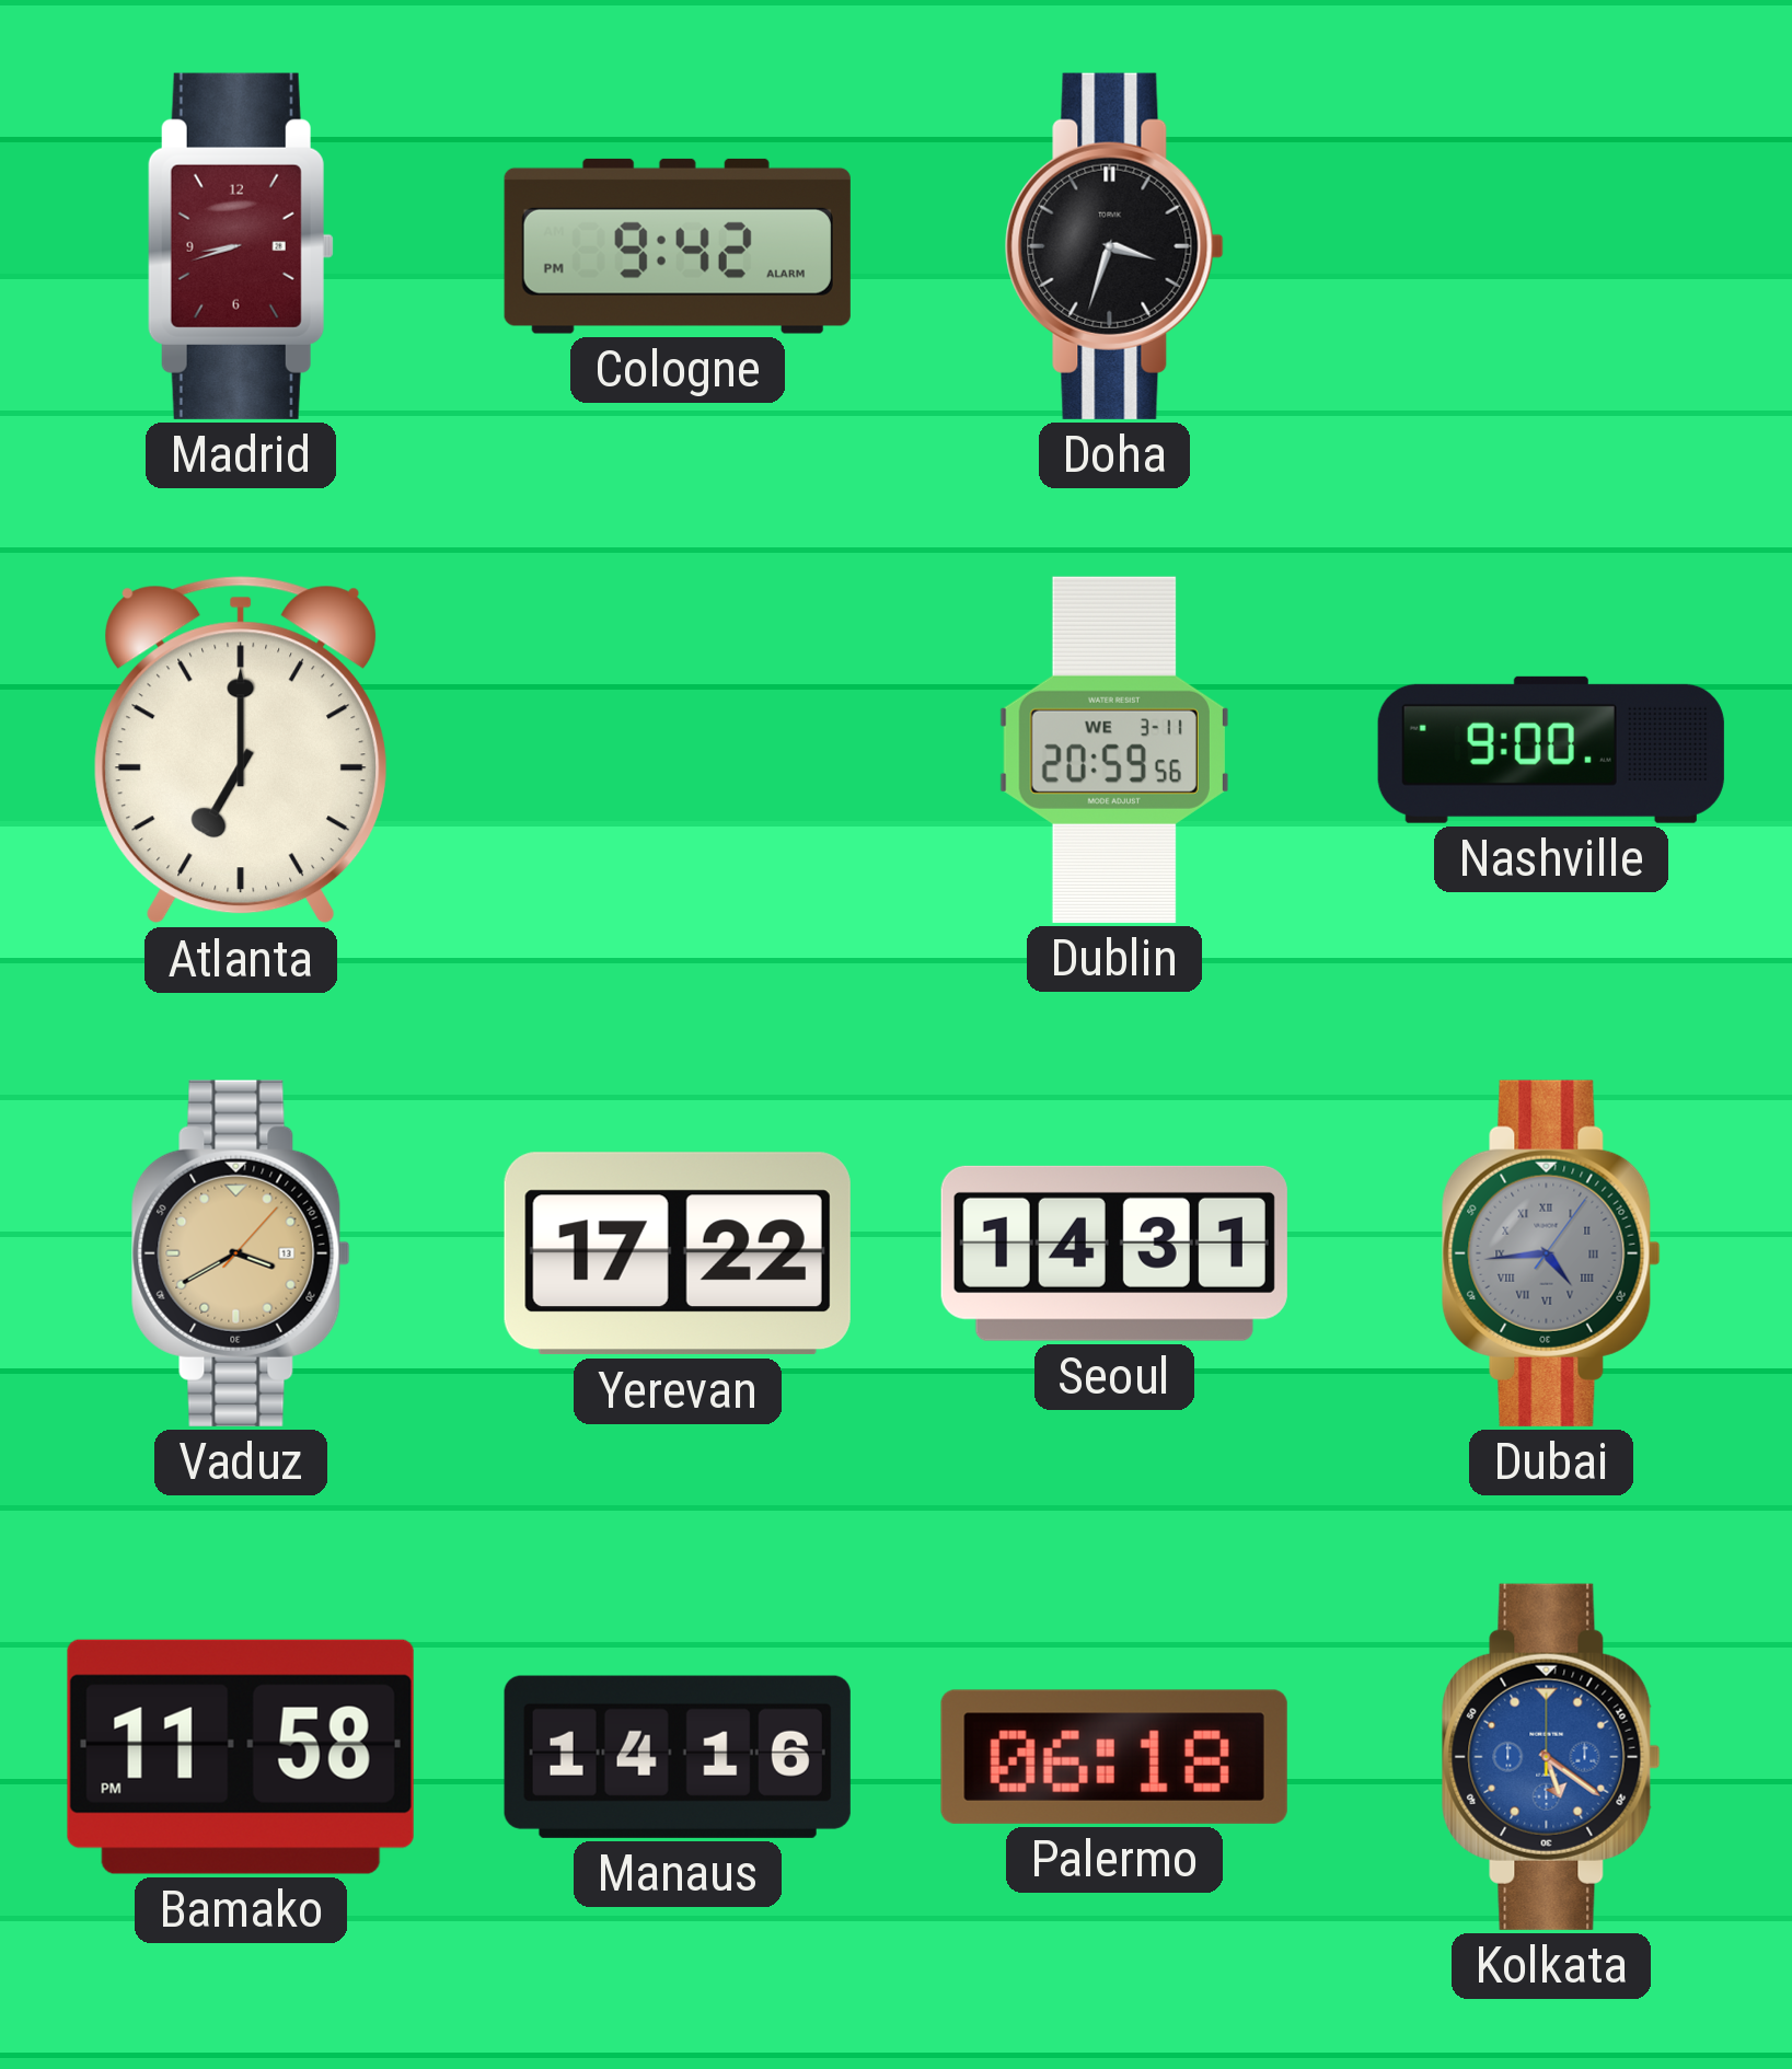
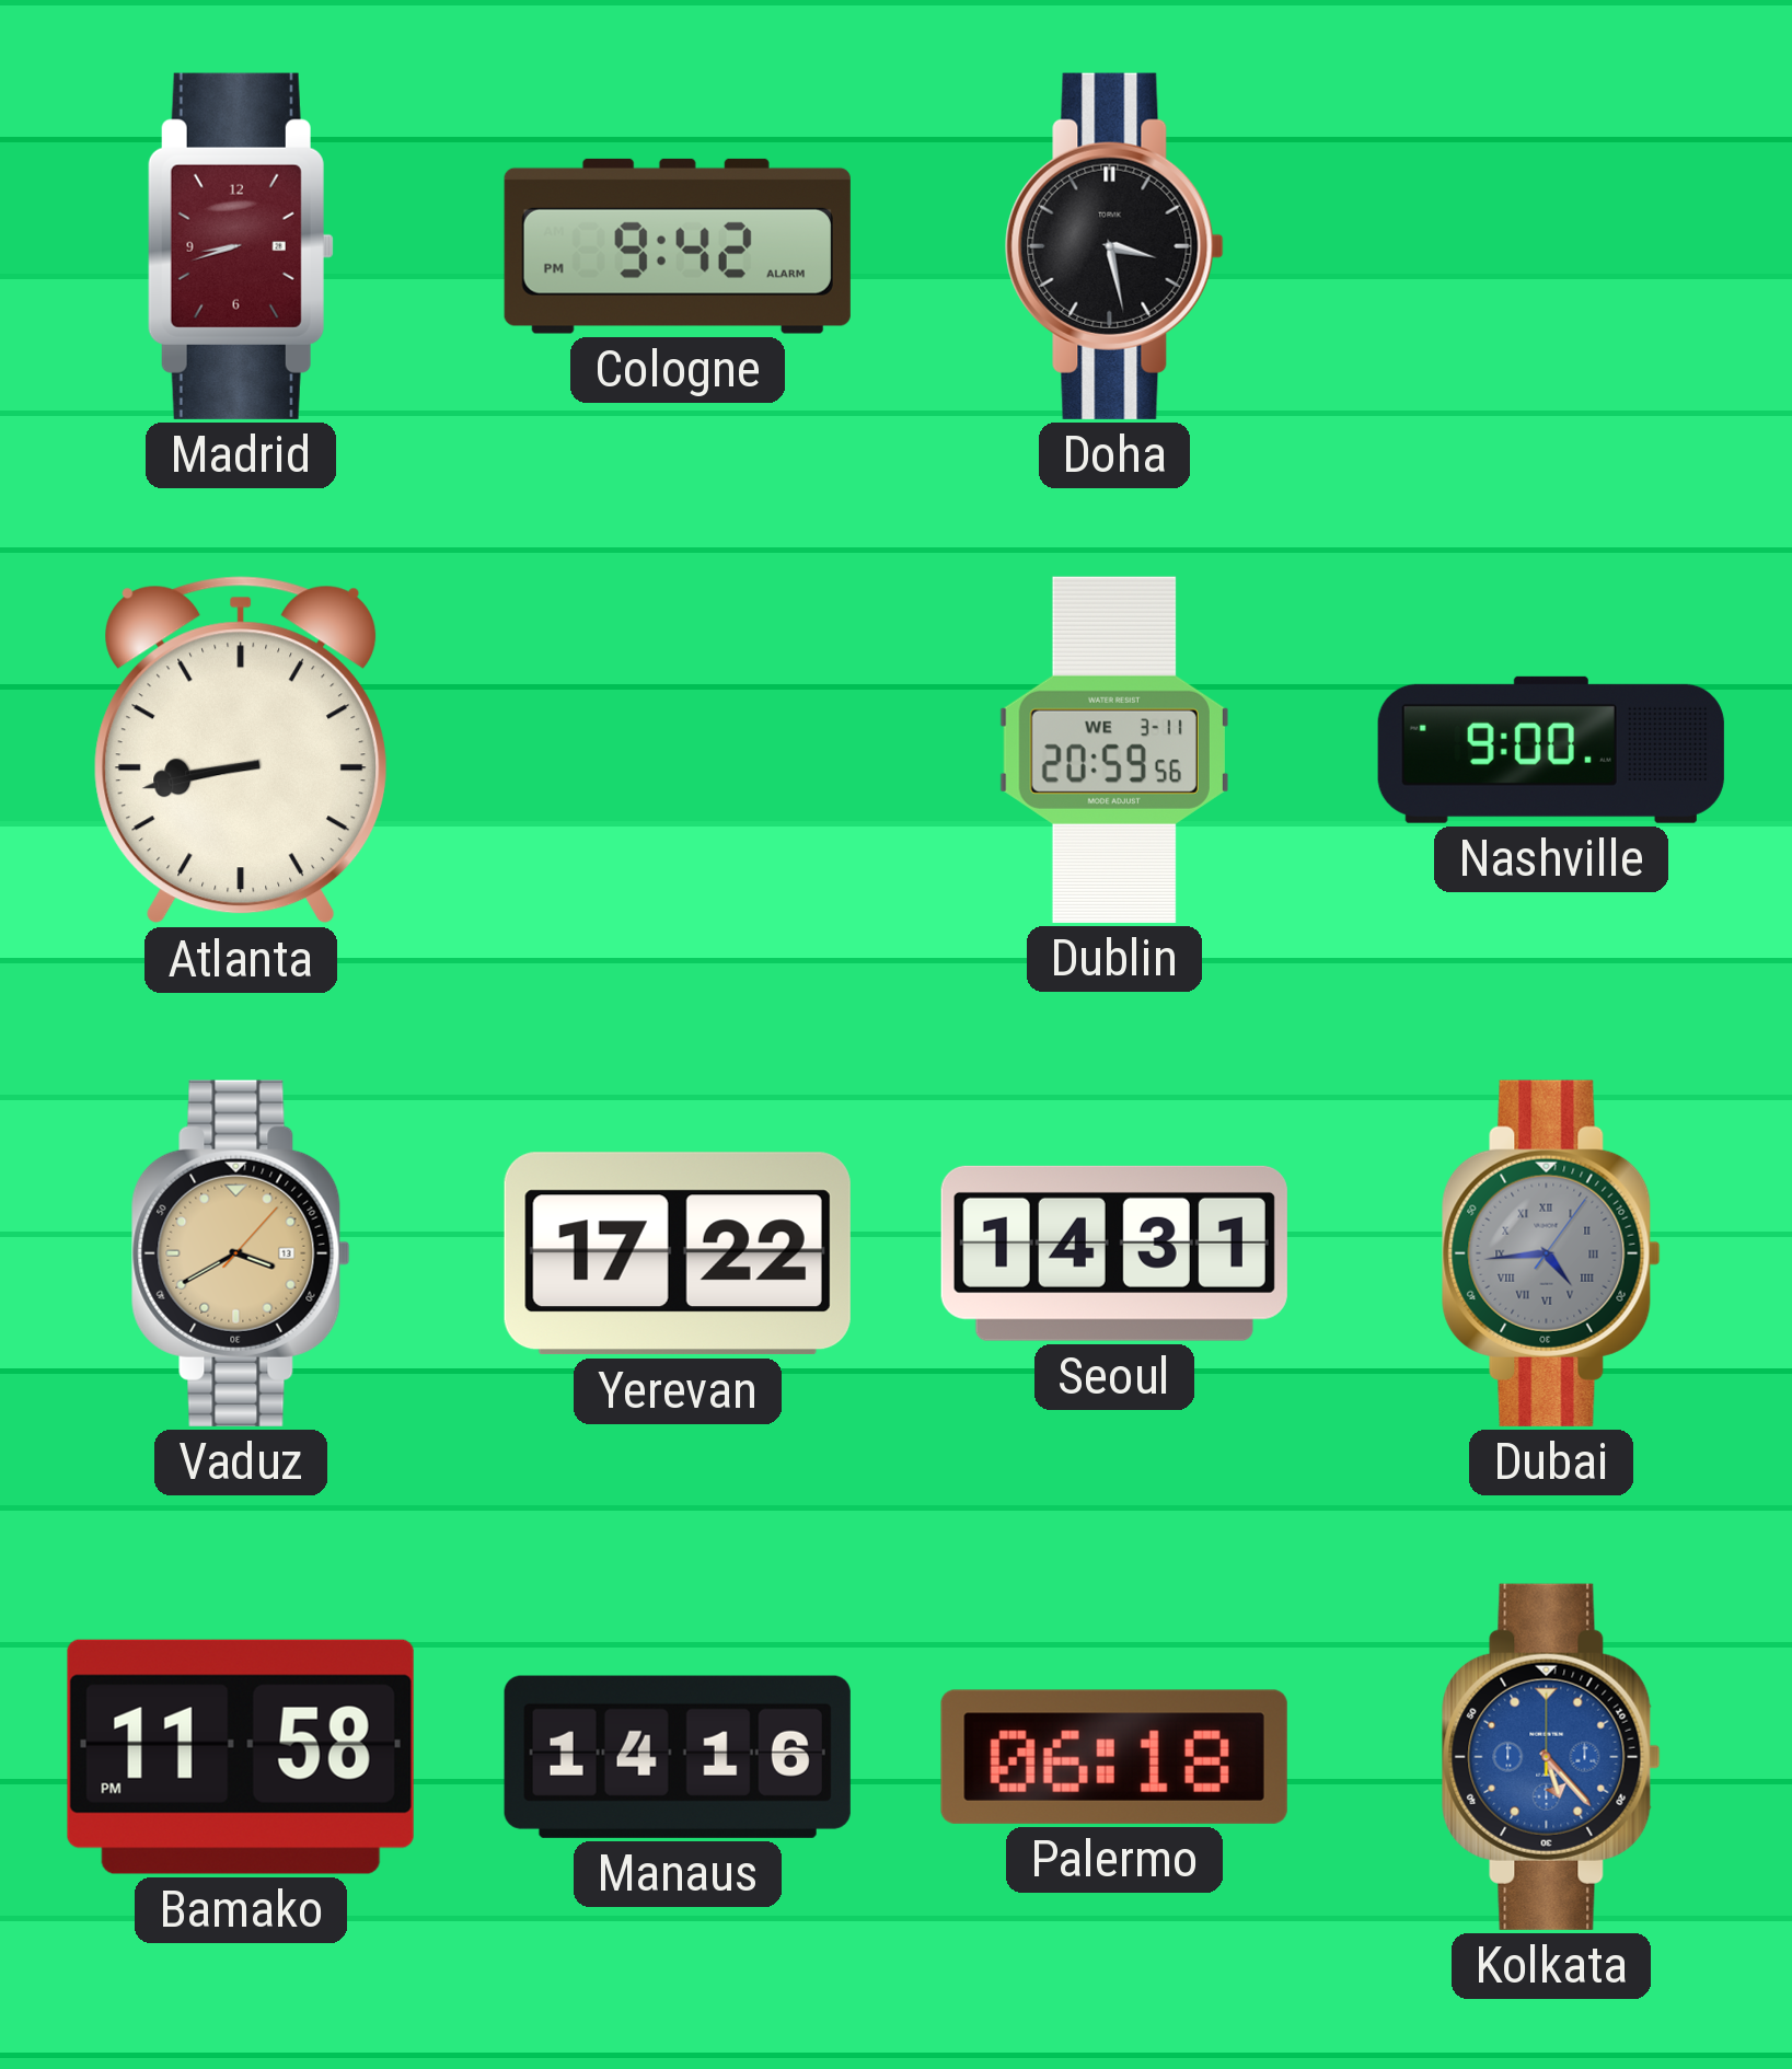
Doha: 3:33 -> 3:28 (1114, 246)
Atlanta: 7:00 -> 8:43 (241, 750)
Kolkata: 5:21 -> 5:23 (1551, 1757)
